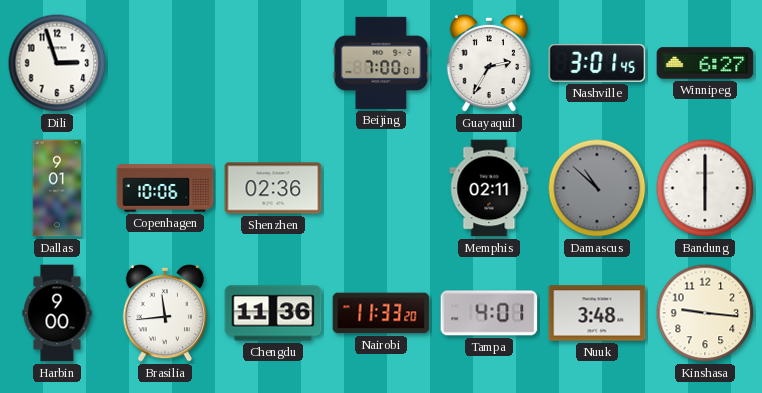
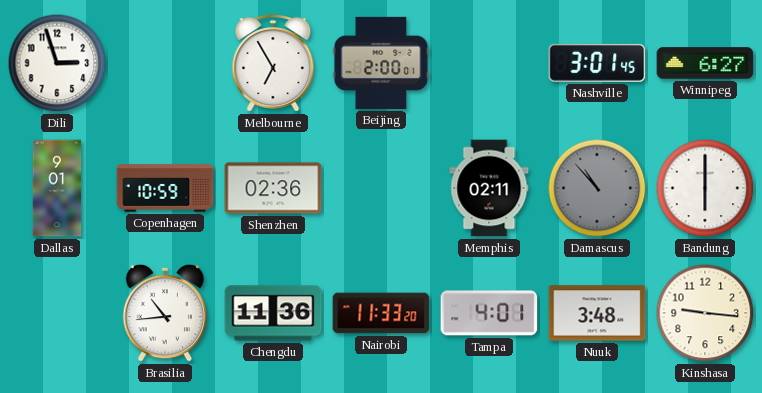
Melbourne: none -> 6:55 (273, 64)
Beijing: 7:00 -> 2:00 (381, 63)
Guayaquil: 2:35 -> none (488, 63)
Copenhagen: 10:06 -> 10:59 (165, 188)
Damascus: 10:52 -> 10:53 (597, 188)
Harbin: 9:00 -> none (57, 313)
Brasilia: 11:44 -> 10:44 (164, 313)
